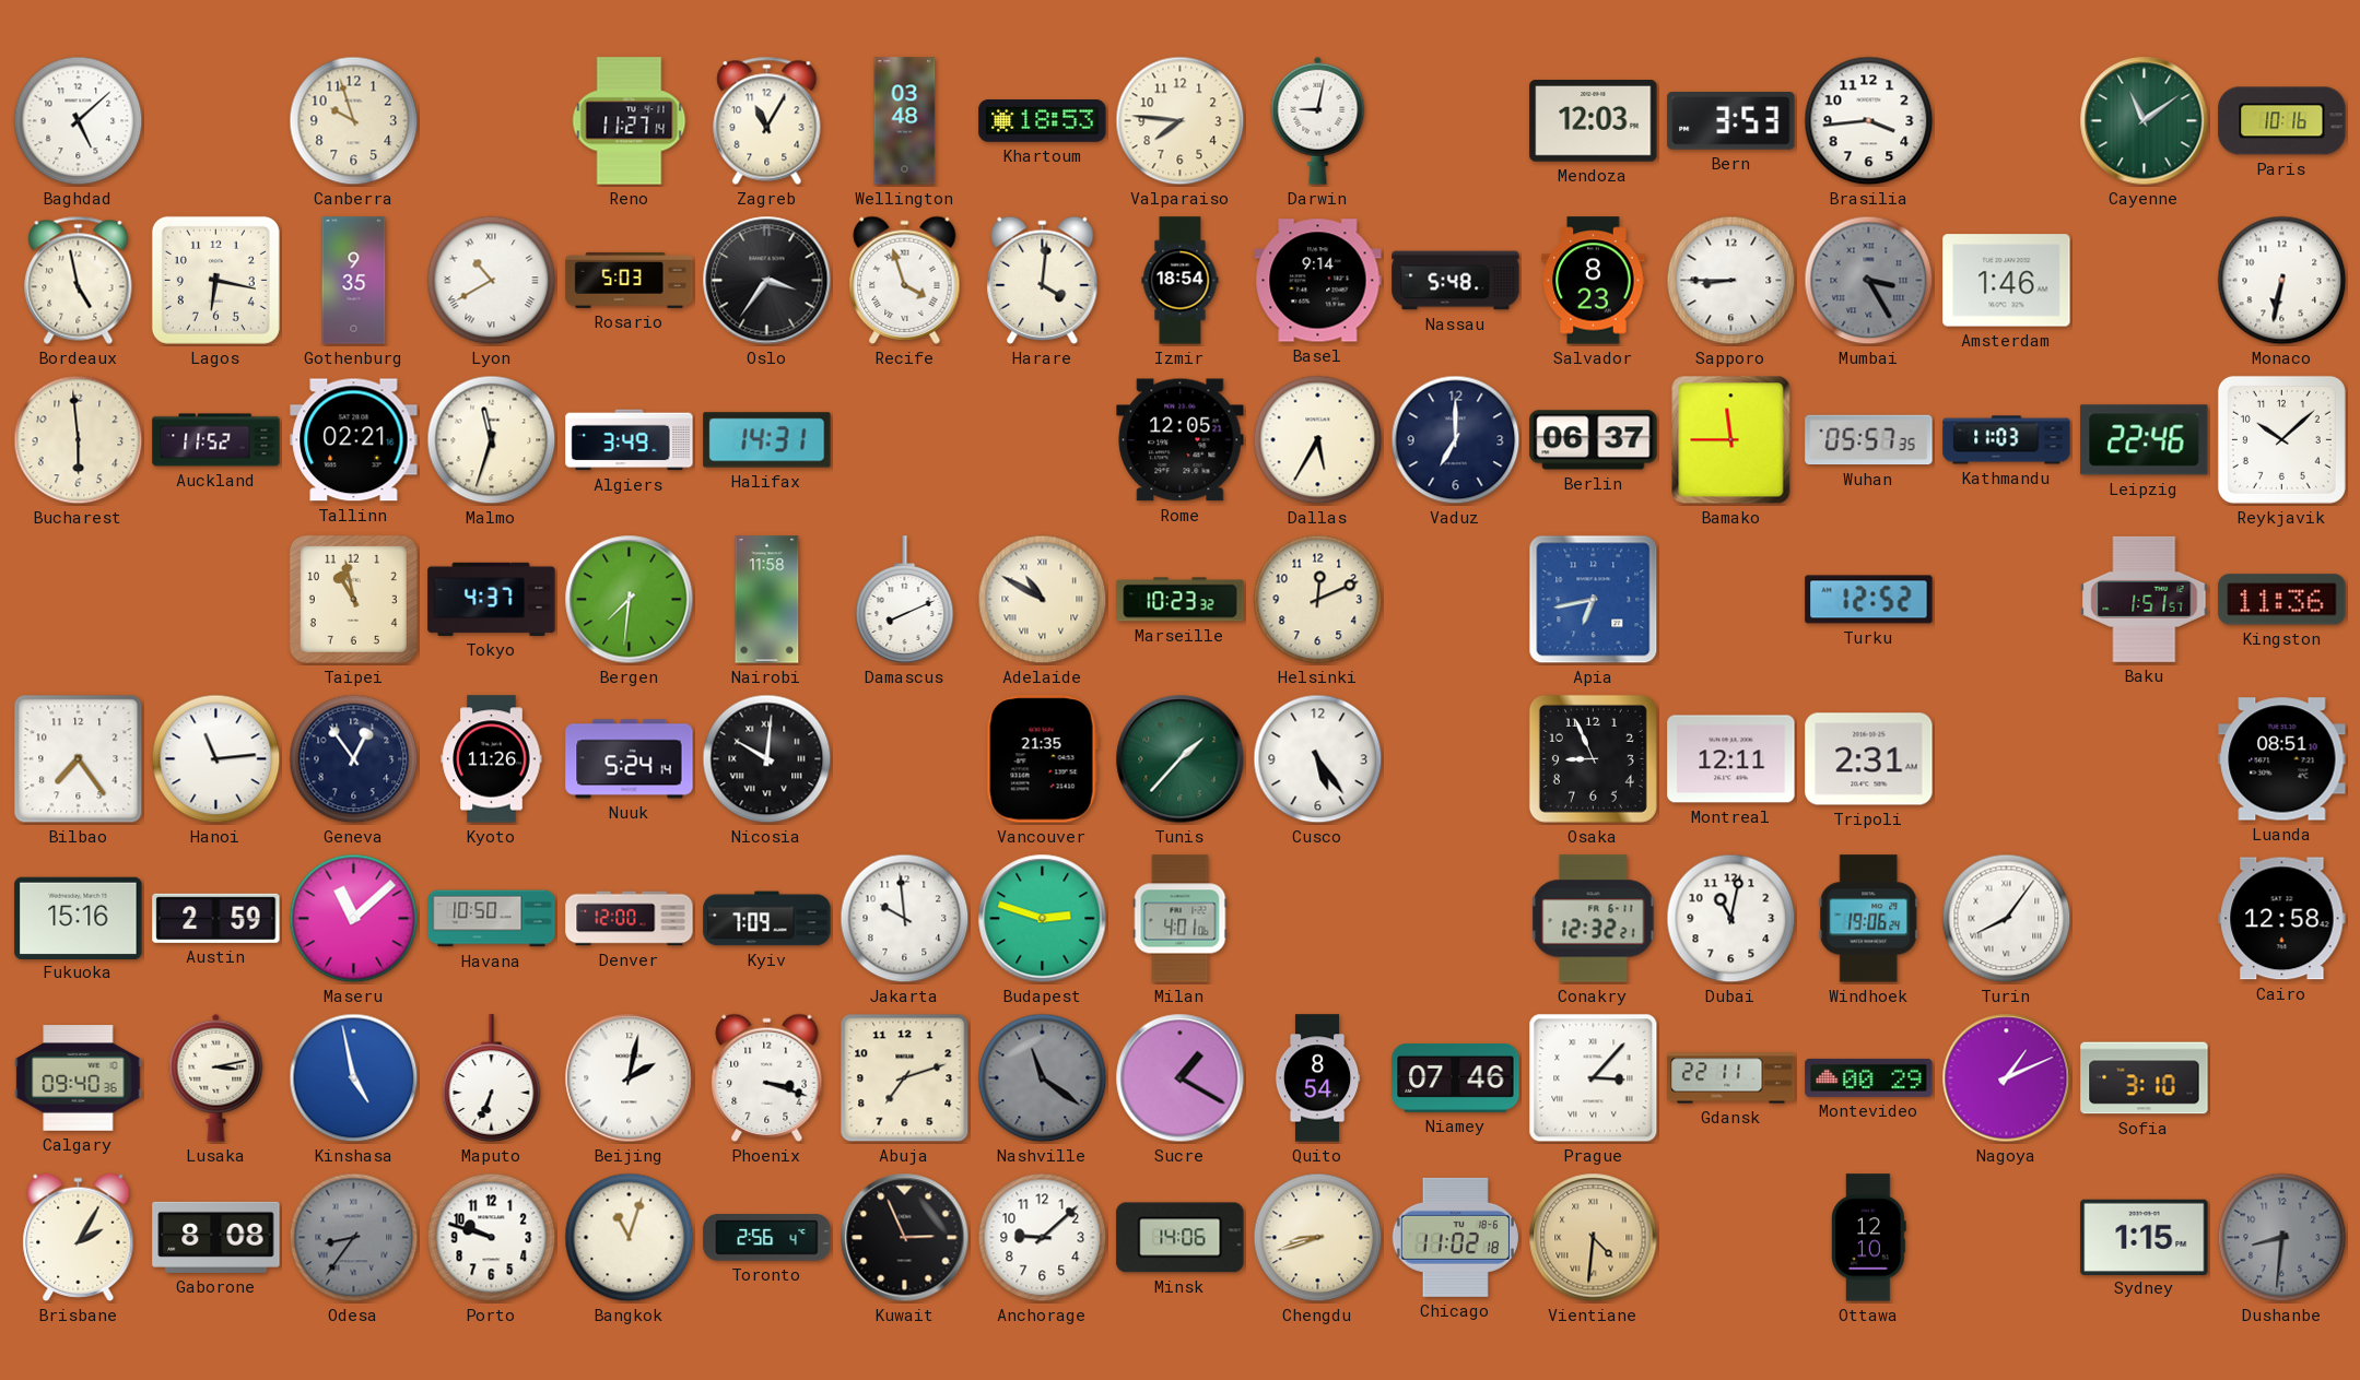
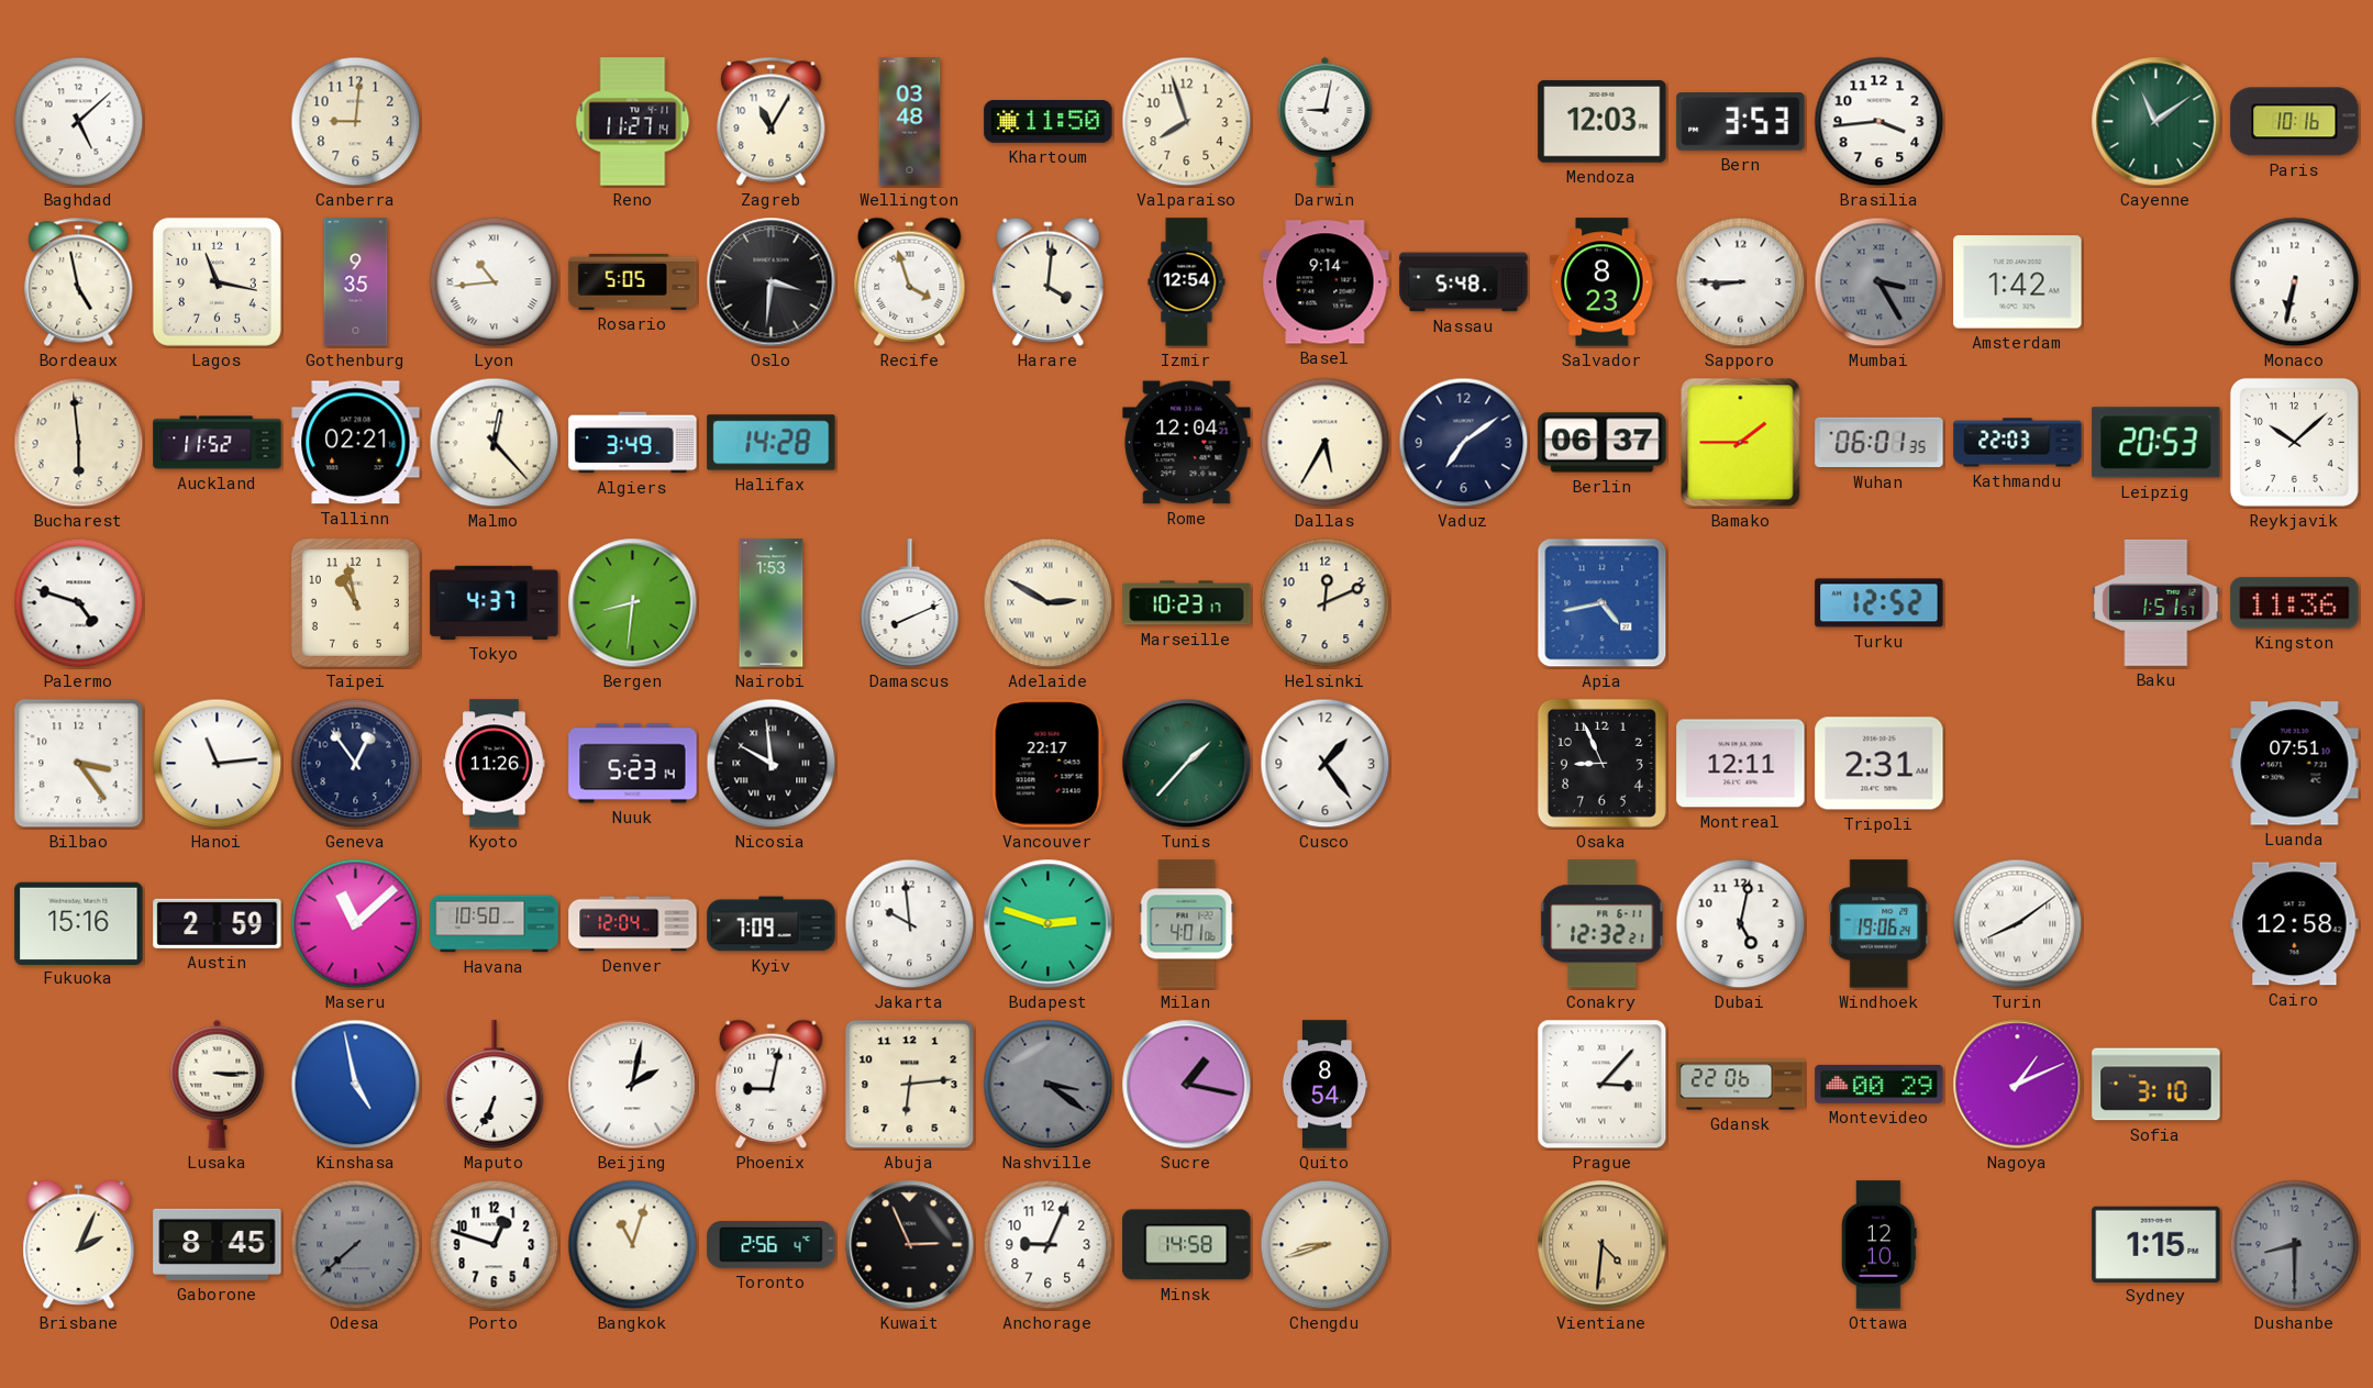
Canberra: 9:57 -> 9:01 (356, 122)
Khartoum: 18:53 -> 11:50 (1049, 122)
Valparaiso: 7:46 -> 7:57 (1187, 122)
Lagos: 6:17 -> 11:17 (217, 281)
Lyon: 10:40 -> 10:44 (495, 282)
Rosario: 5:03 -> 5:05 (633, 281)
Oslo: 3:36 -> 3:31 (772, 282)
Izmir: 18:54 -> 12:54 (1187, 282)
Amsterdam: 1:46 -> 1:42 (2018, 282)
Malmo: 11:33 -> 12:23 (495, 443)
Halifax: 14:31 -> 14:28 (772, 443)
Rome: 12:05 -> 12:04 (1187, 443)
Vaduz: 7:00 -> 7:09 (1464, 443)
Bamako: 11:45 -> 1:45 (1741, 443)
Wuhan: 05:57 -> 06:01 (1879, 443)
Kathmandu: 11:03 -> 22:03 (2018, 443)
Leipzig: 22:46 -> 20:53 (2156, 443)
Palermo: none -> 4:48 (79, 603)
Bergen: 7:31 -> 8:31 (633, 603)
Nairobi: 11:58 -> 1:53 (772, 603)
Adelaide: 10:50 -> 2:50 (1049, 603)
Marseille: 10:23:32 -> 10:23:17 (1187, 603)
Apia: 6:43 -> 4:43 (1603, 603)
Bilbao: 7:24 -> 3:24 (79, 764)
Nuuk: 5:24 -> 5:23 (633, 764)
Nicosia: 10:01 -> 9:59 (772, 764)
Vancouver: 21:35 -> 22:17 (1047, 764)
Cusco: 5:24 -> 1:24 (1326, 764)
Luanda: 08:51 -> 07:51 (2295, 764)
Denver: 12:00 -> 12:04 (633, 924)
Dubai: 11:02 -> 5:02 (1741, 924)
Turin: 8:06 -> 8:09 (2018, 924)
Calgary: 09:40 -> none (79, 1078)
Lusaka: 3:13 -> 3:15 (218, 1084)
Phoenix: 3:18 -> 9:02 (772, 1084)
Abuja: 7:12 -> 6:14 (910, 1085)
Nashville: 11:21 -> 3:21 (1049, 1085)
Sucre: 1:20 -> 1:17 (1187, 1085)
Niamey: 07:46 -> none (1456, 1078)
Gdansk: 22:11 -> 22:06 (1741, 1085)
Brisbane: 2:05 -> 2:04 (79, 1244)
Gaborone: 8:08 -> 8:45 (218, 1244)
Odesa: 8:36 -> 7:38 (356, 1245)
Porto: 9:48 -> 12:48 (495, 1245)
Anchorage: 9:08 -> 9:04 (1049, 1245)
Minsk: 14:06 -> 14:58 (1187, 1245)
Chicago: 11:02 -> none (1455, 1237)
Dushanbe: 8:31 -> 8:30 (2295, 1245)
